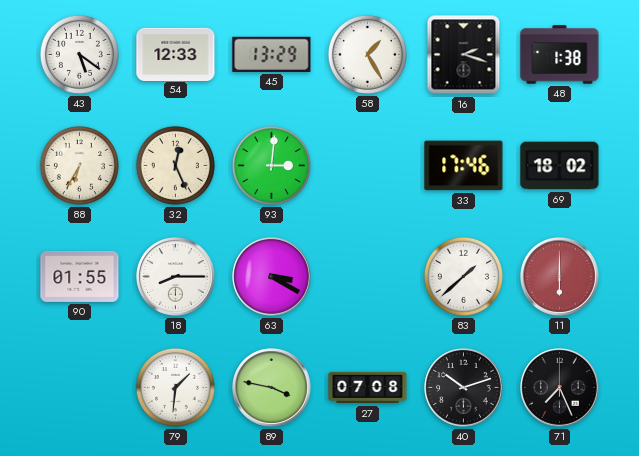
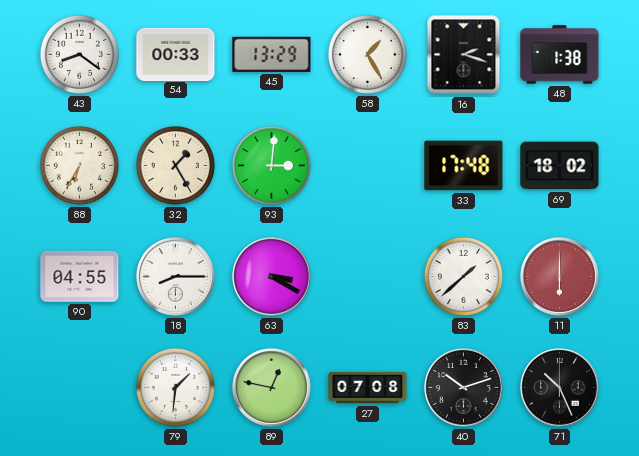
43: 5:21 -> 8:21 (79, 54)
54: 12:33 -> 00:33 (176, 54)
32: 12:26 -> 1:25 (175, 165)
33: 17:46 -> 17:48 (464, 166)
90: 01:55 -> 04:55 (80, 276)
89: 3:47 -> 12:47 (272, 388)
71: 7:26 -> 10:26 (560, 388)
